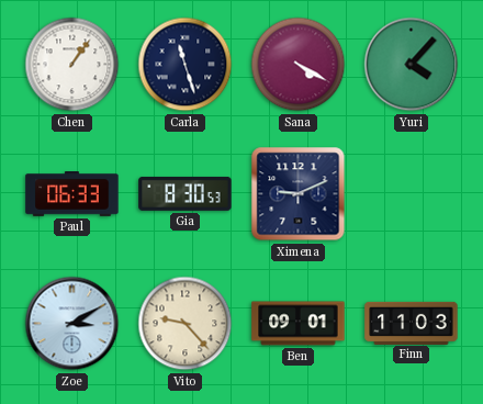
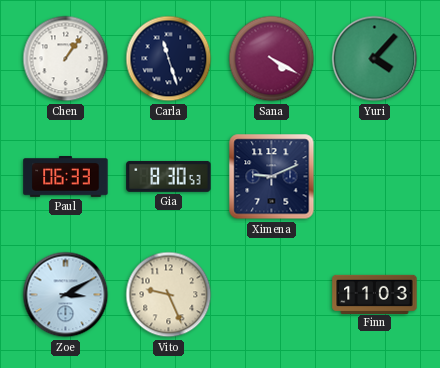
Vito: 9:23 -> 9:26 (169, 295)
Ben: 09:01 -> none (299, 324)
